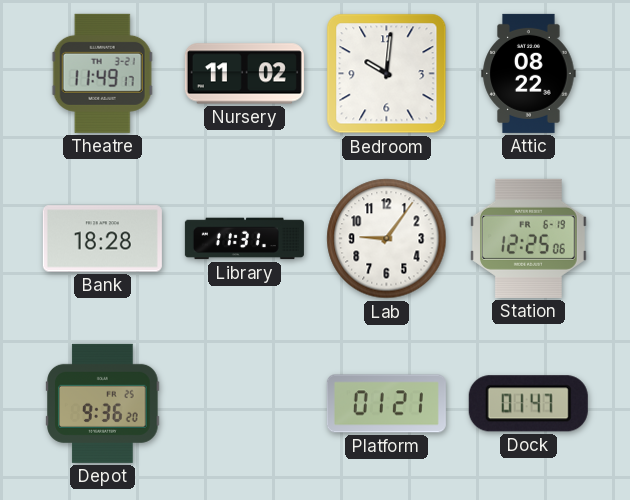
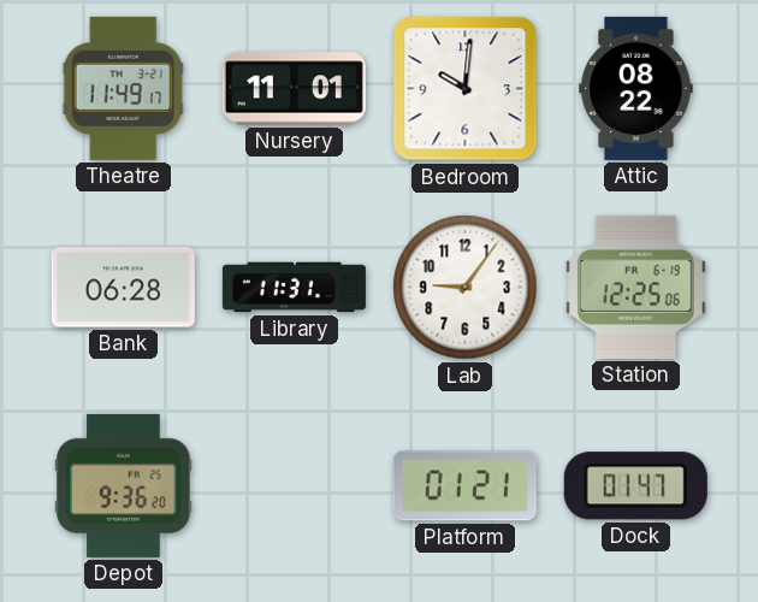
Nursery: 11:02 -> 11:01 (294, 89)
Bank: 18:28 -> 06:28 (123, 288)
